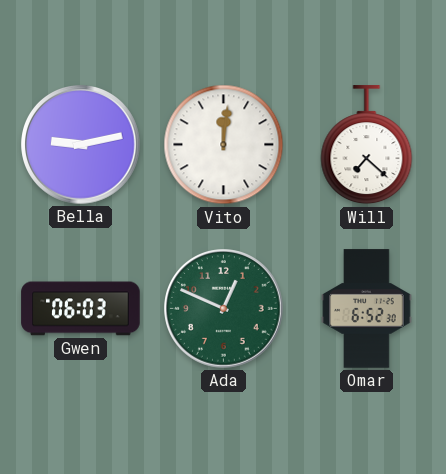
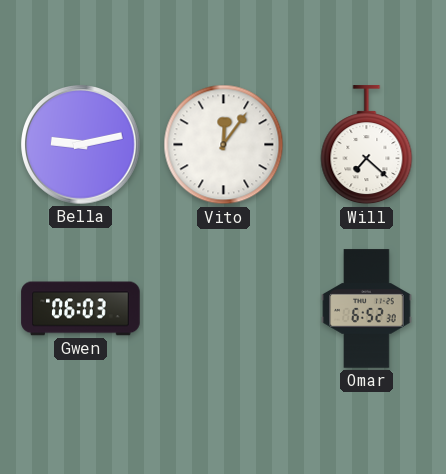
Vito: 12:01 -> 12:06 (224, 145)
Ada: 12:49 -> none (224, 309)
